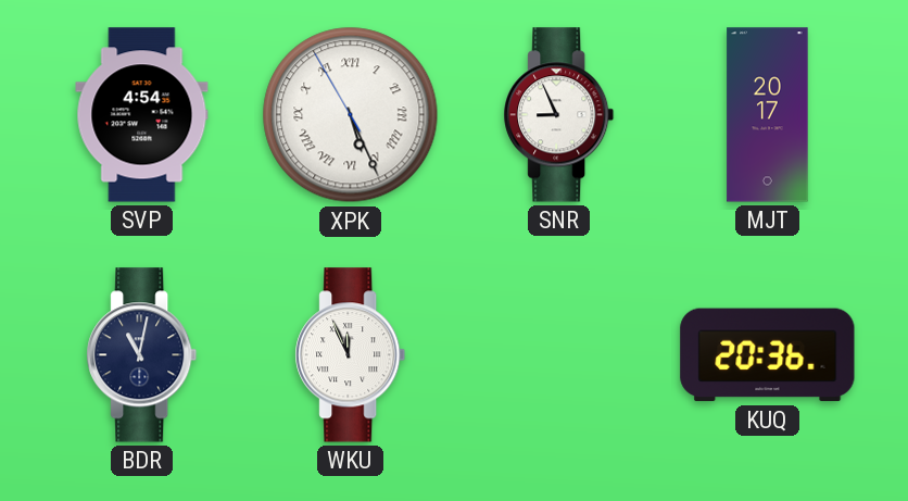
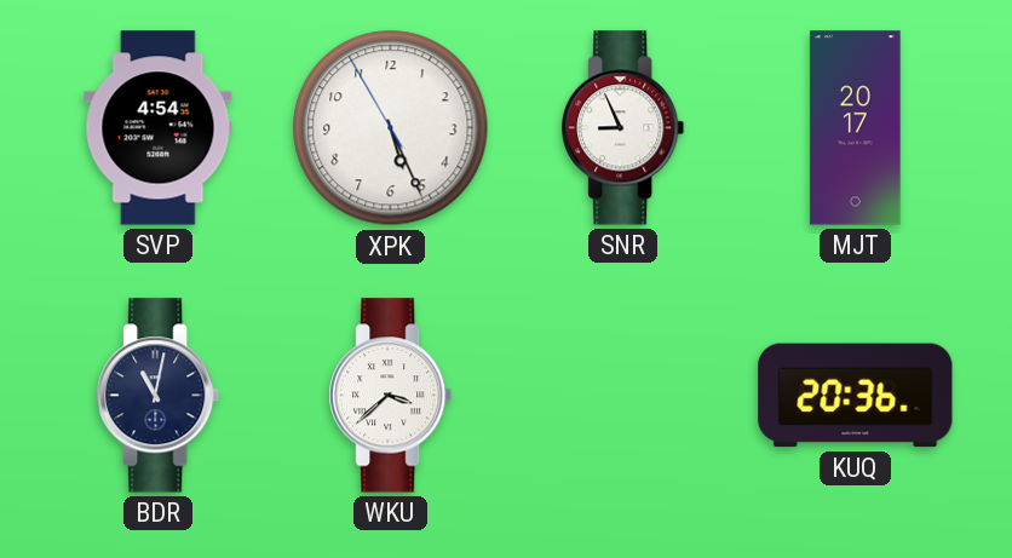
XPK numerals: Roman -> Arabic (391, 128)
WKU: 11:56 -> 3:38 (391, 396)
